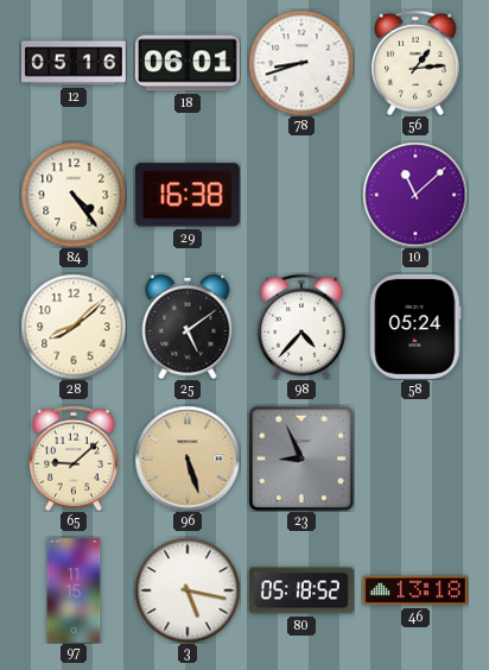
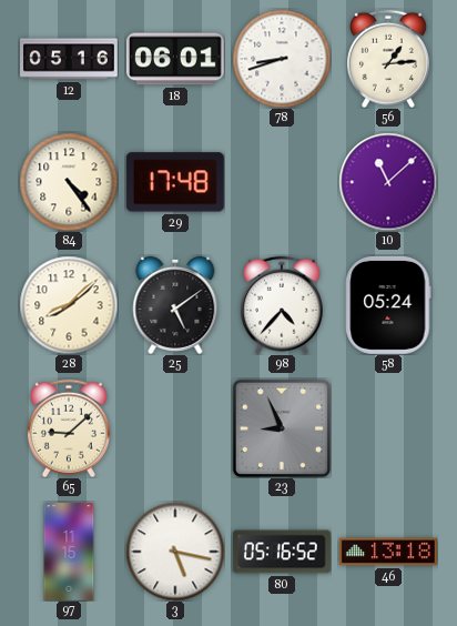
29: 16:38 -> 17:48 (175, 182)
96: 5:27 -> none (188, 459)
80: 05:18 -> 05:16 (282, 552)
